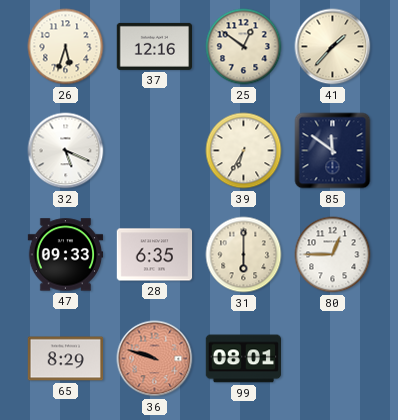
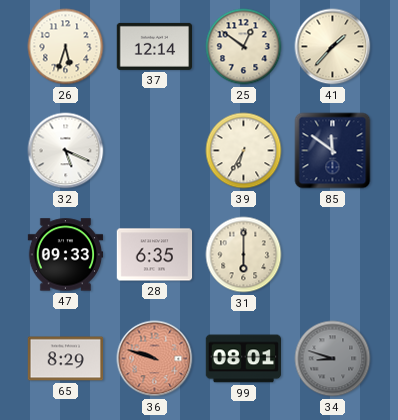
37: 12:16 -> 12:14 (155, 46)
80: 12:45 -> none (333, 255)
34: none -> 8:48 (333, 359)
